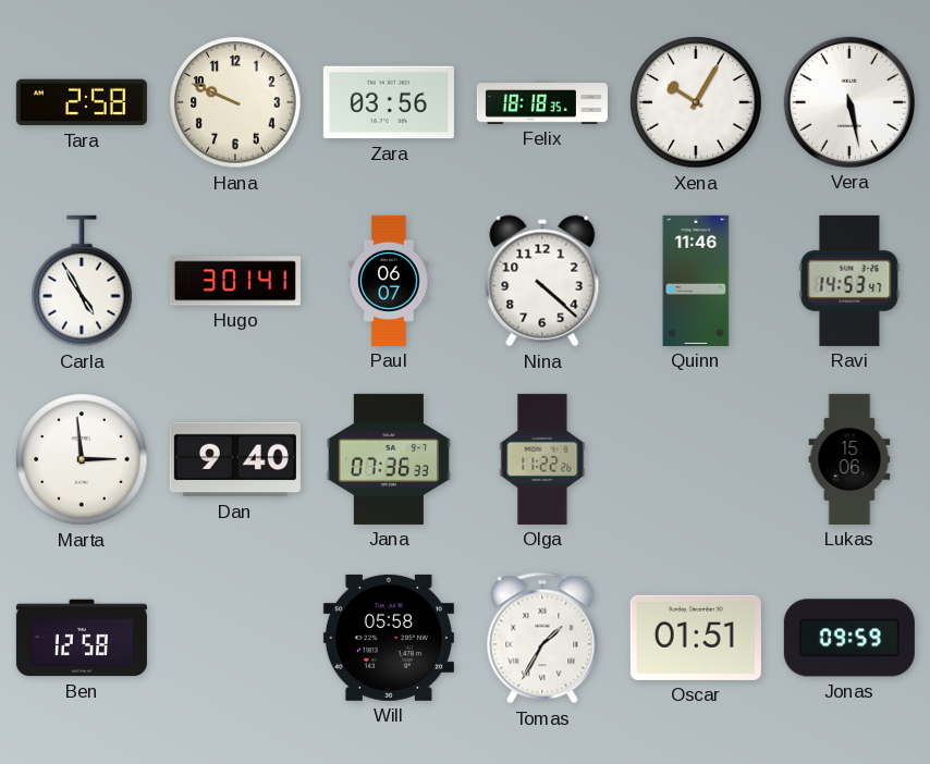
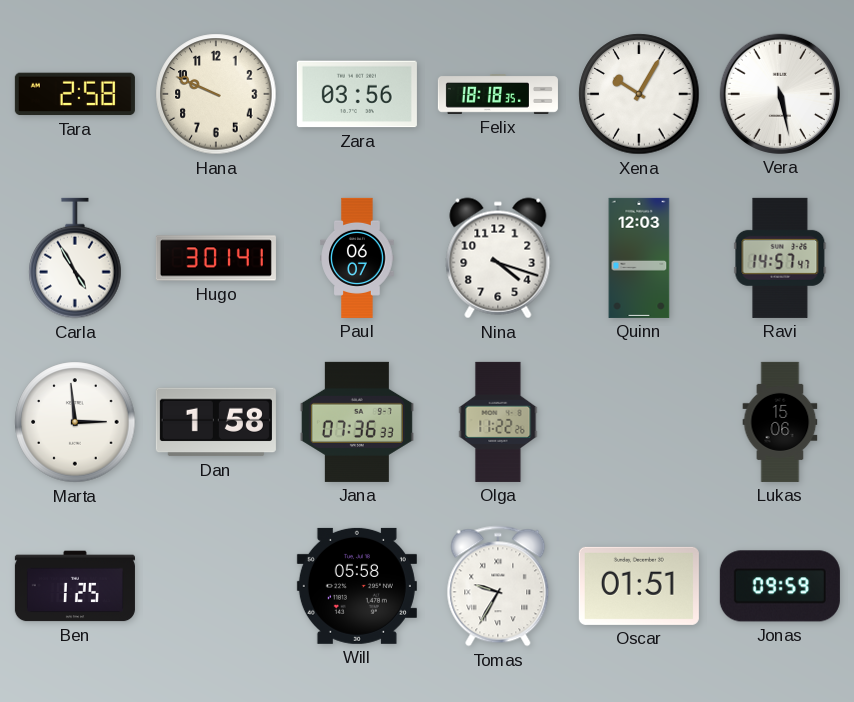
Nina: 4:22 -> 4:18 (498, 258)
Quinn: 11:46 -> 12:03 (639, 258)
Ravi: 14:53 -> 14:57 (780, 258)
Dan: 9:40 -> 1:58 (216, 422)
Ben: 12:58 -> 1:25 (75, 586)
Tomas: 1:35 -> 9:35 (498, 586)
